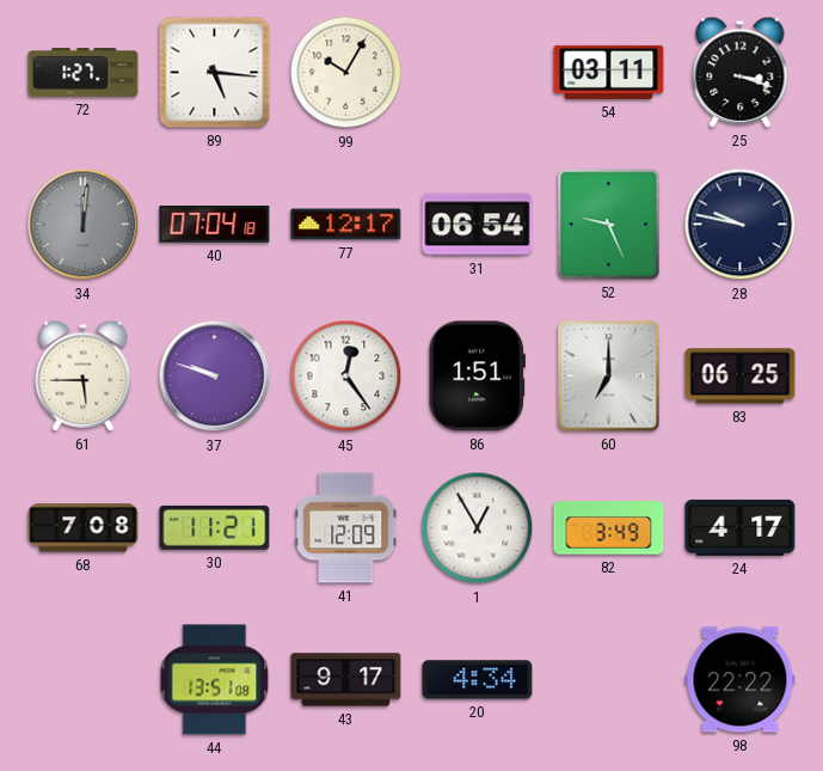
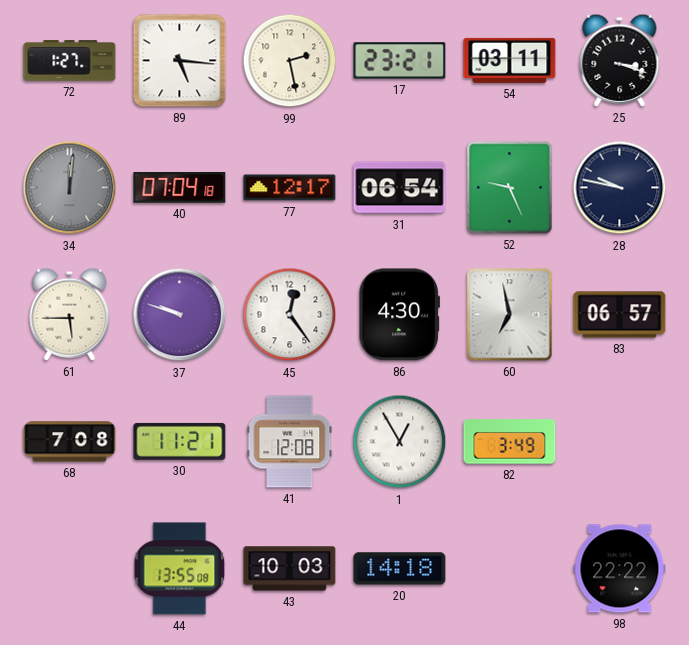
99: 10:05 -> 2:28 (290, 61)
17: none -> 23:21 (400, 61)
86: 1:51 -> 4:30 (399, 315)
60: 7:00 -> 6:58 (510, 315)
83: 06:25 -> 06:57 (620, 315)
41: 12:09 -> 12:08 (290, 442)
24: 4:17 -> none (741, 527)
44: 13:51 -> 13:55 (180, 569)
43: 9:17 -> 10:03 (290, 569)
20: 4:34 -> 14:18 (400, 569)
